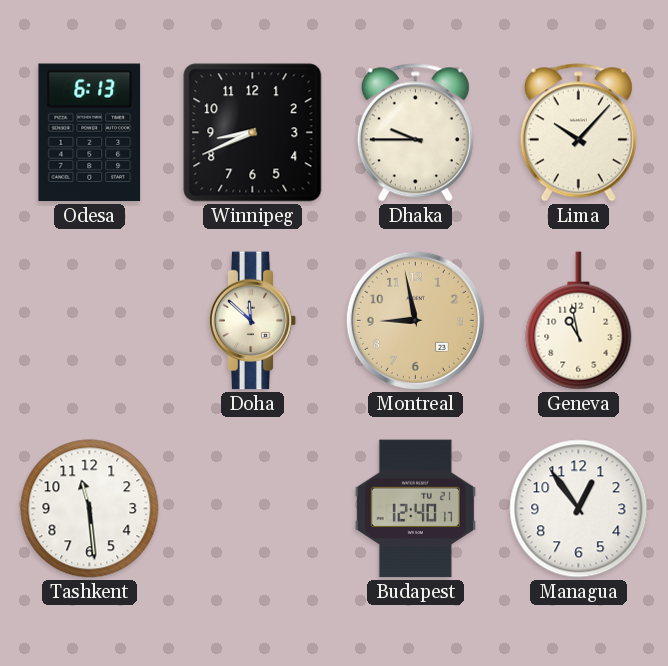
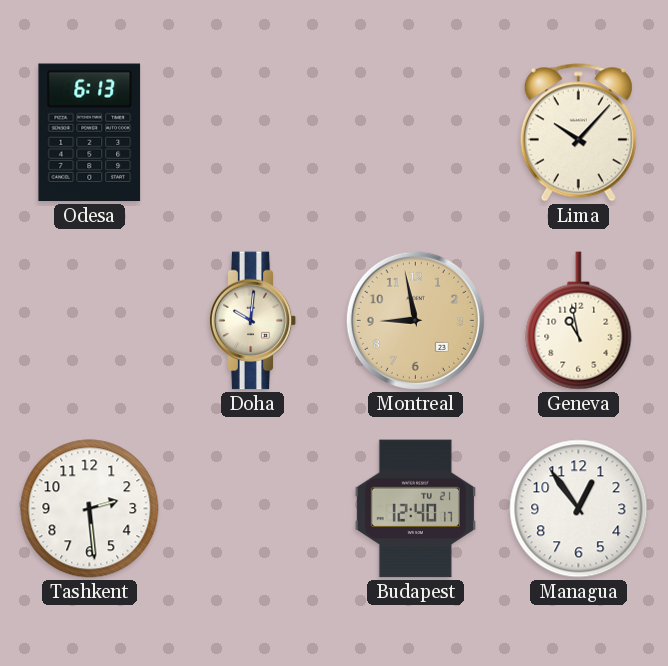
Winnipeg: 8:41 -> none (253, 133)
Dhaka: 9:45 -> none (415, 133)
Doha: 11:52 -> 10:01 (253, 321)
Tashkent: 11:29 -> 2:29 (90, 509)
